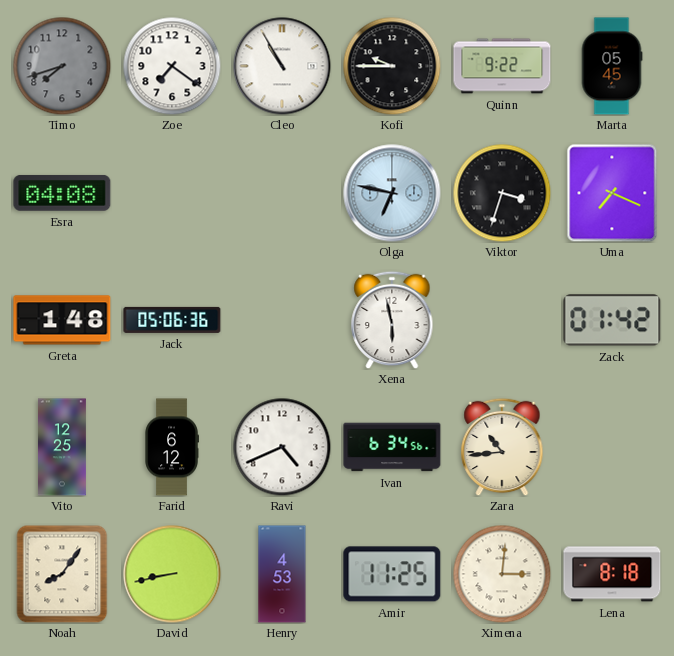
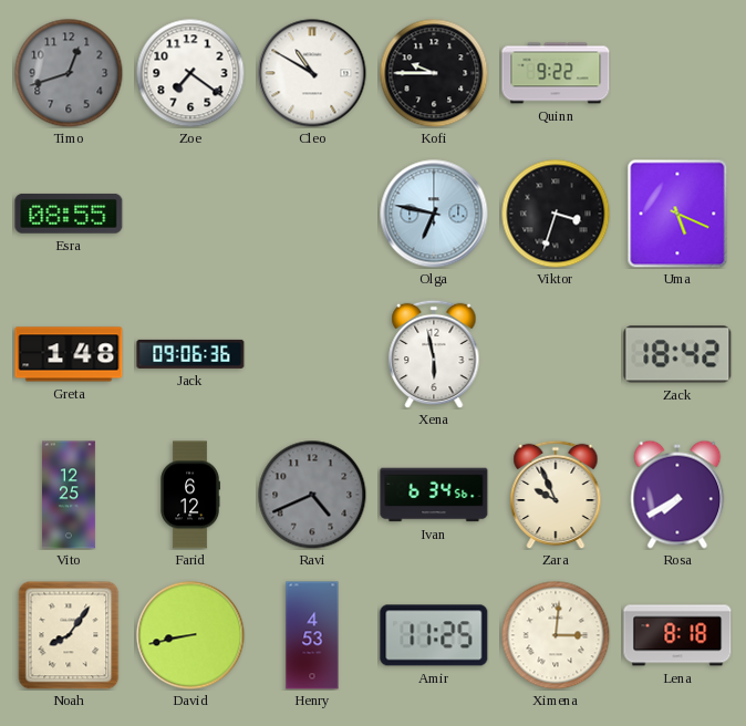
Timo: 7:42 -> 12:42 (69, 73)
Cleo: 10:55 -> 10:50 (312, 73)
Marta: 05:45 -> none (612, 66)
Esra: 04:08 -> 08:55 (69, 214)
Uma: 7:19 -> 5:19 (677, 214)
Jack: 05:06 -> 09:06 (190, 354)
Zack: 01:42 -> 18:42 (677, 354)
Ravi dial: white -> grey (312, 495)
Zara: 10:44 -> 9:56 (556, 495)
Rosa: none -> 7:40 (677, 495)
